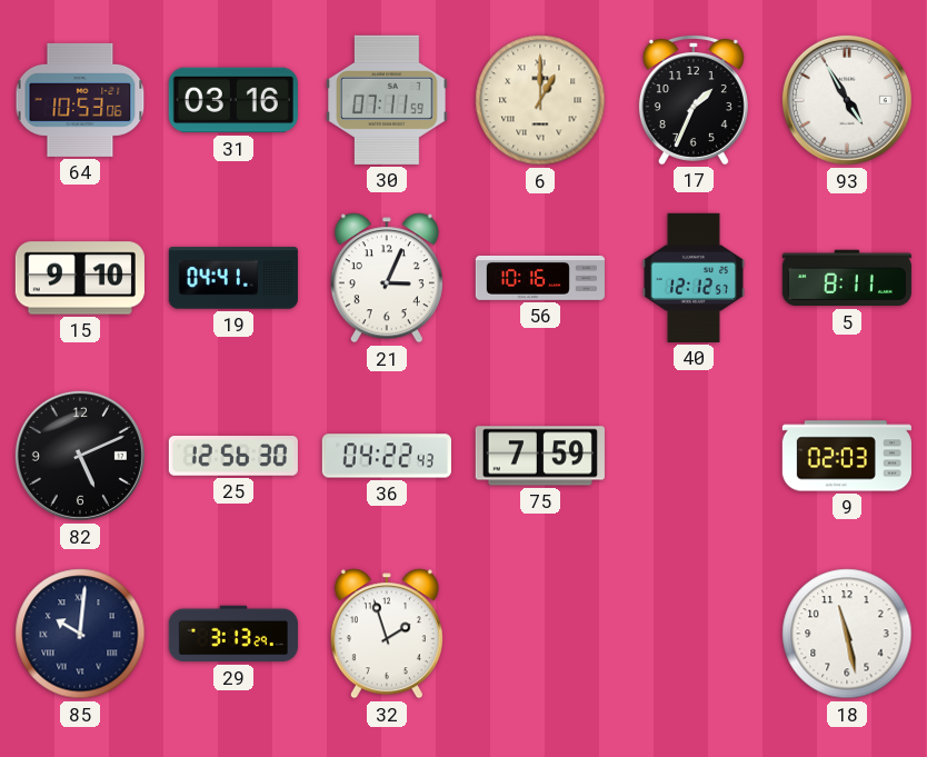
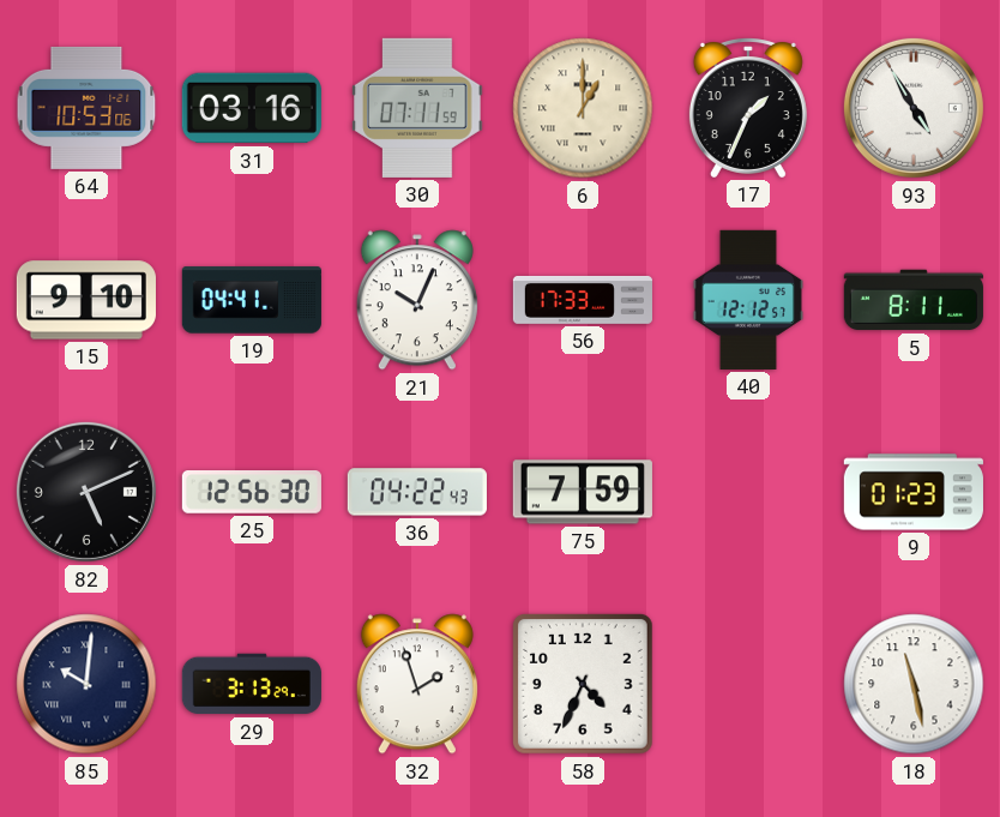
21: 3:04 -> 10:04 (417, 300)
56: 10:16 -> 17:33 (583, 300)
9: 02:03 -> 01:23 (914, 492)
58: none -> 4:34 (583, 684)
